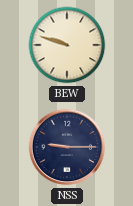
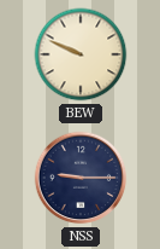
BEW: 9:48 -> 9:49 (81, 54)
